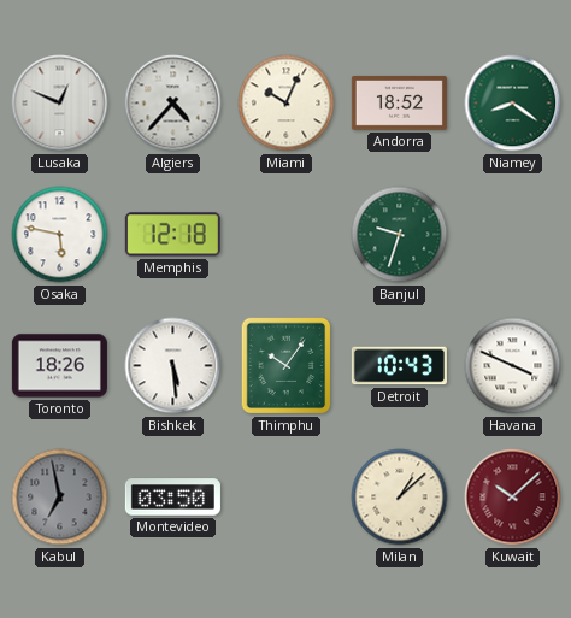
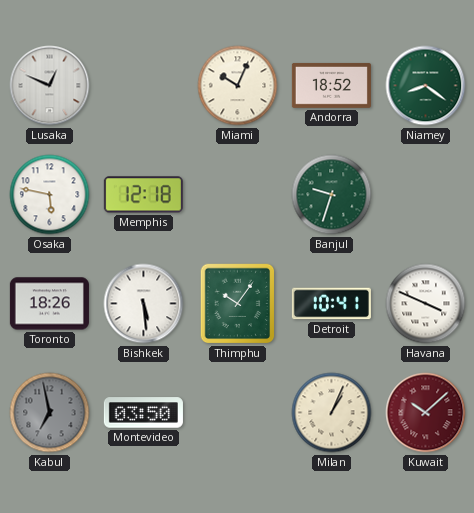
Algiers: 4:37 -> none (173, 104)
Detroit: 10:43 -> 10:41 (331, 304)
Milan: 1:08 -> 1:04 (332, 413)
